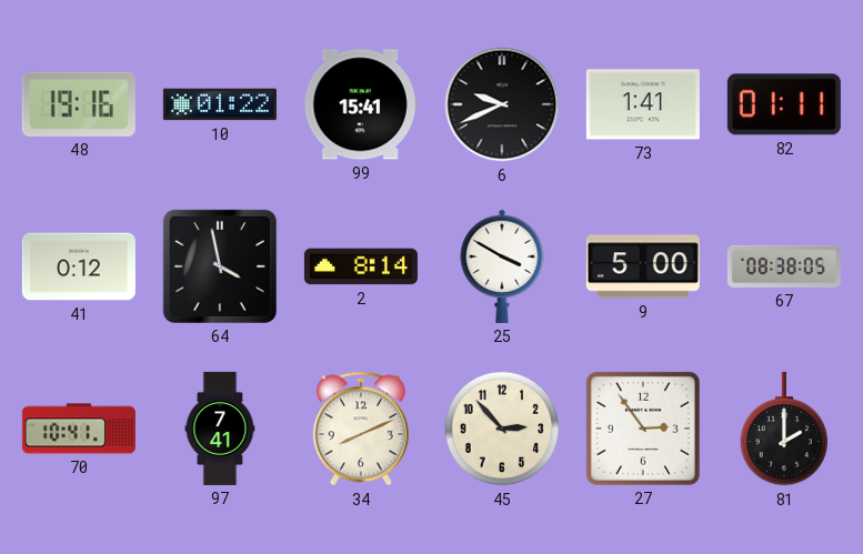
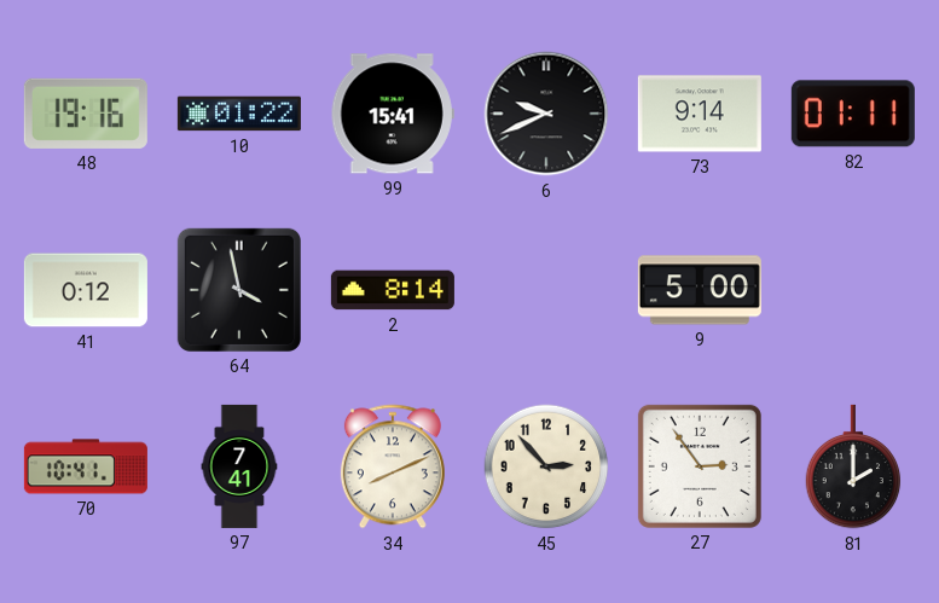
73: 1:41 -> 9:14 (700, 114)
25: 3:50 -> none (502, 266)
67: 08:38 -> none (784, 266)
